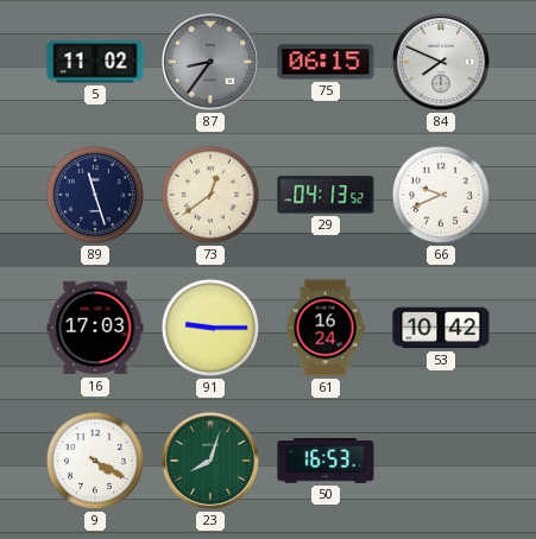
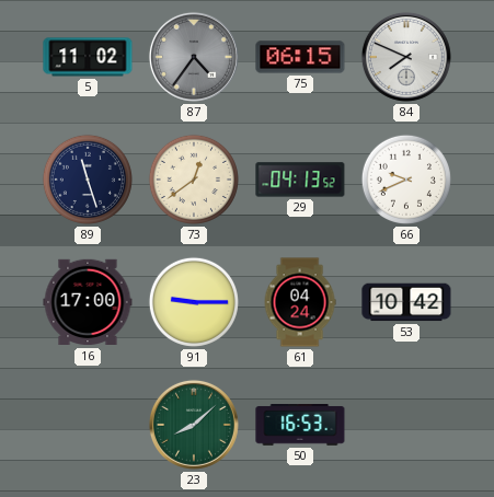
87: 8:36 -> 4:36 (194, 57)
16: 17:03 -> 17:00 (88, 302)
61: 16:24 -> 04:24 (300, 302)
9: 4:20 -> none (95, 461)
23: 8:03 -> 8:08 (194, 425)
